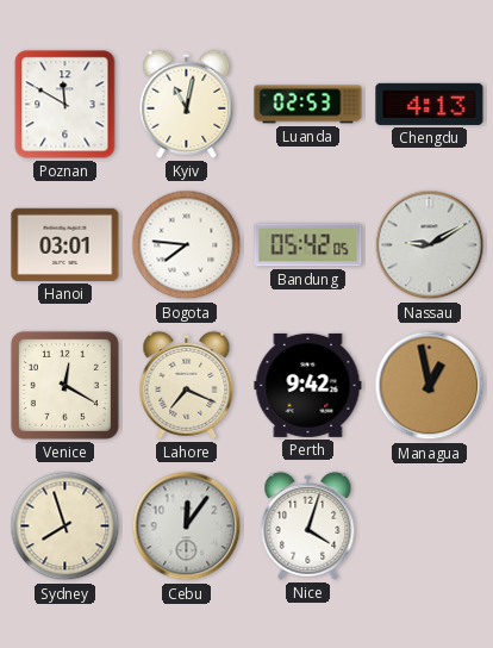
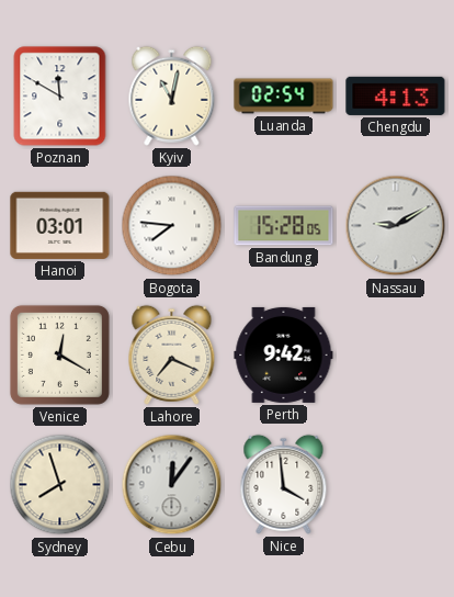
Luanda: 02:53 -> 02:54 (284, 97)
Bandung: 05:42 -> 15:28 (284, 226)
Managua: 12:58 -> none (430, 386)
Nice: 4:03 -> 3:59 (284, 484)
